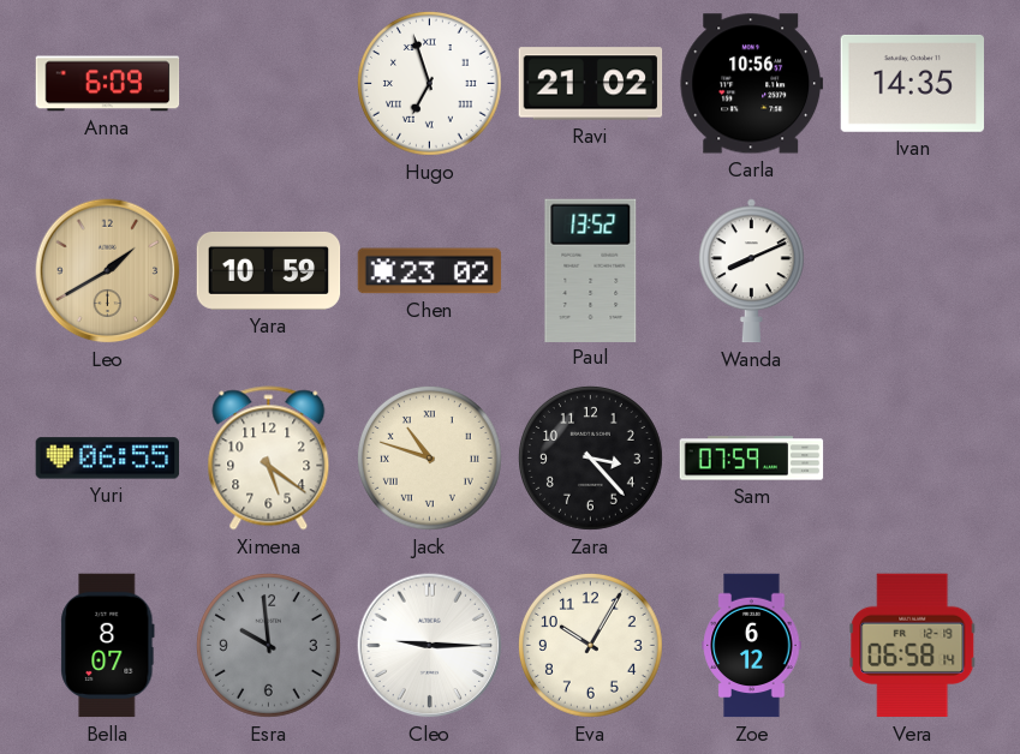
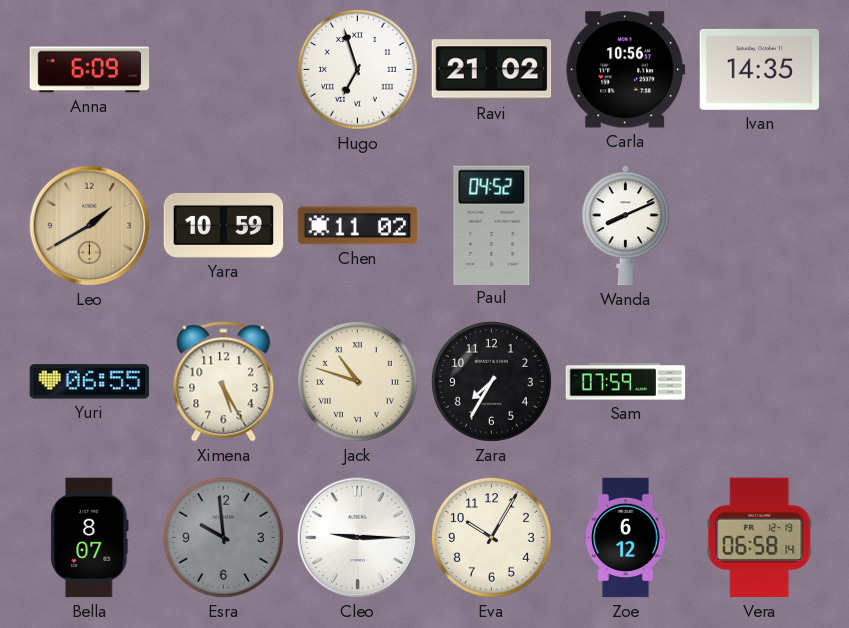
Chen: 23:02 -> 11:02 (358, 226)
Paul: 13:52 -> 04:52 (492, 225)
Ximena: 5:21 -> 5:25 (224, 382)
Zara: 3:23 -> 7:35 (492, 382)
